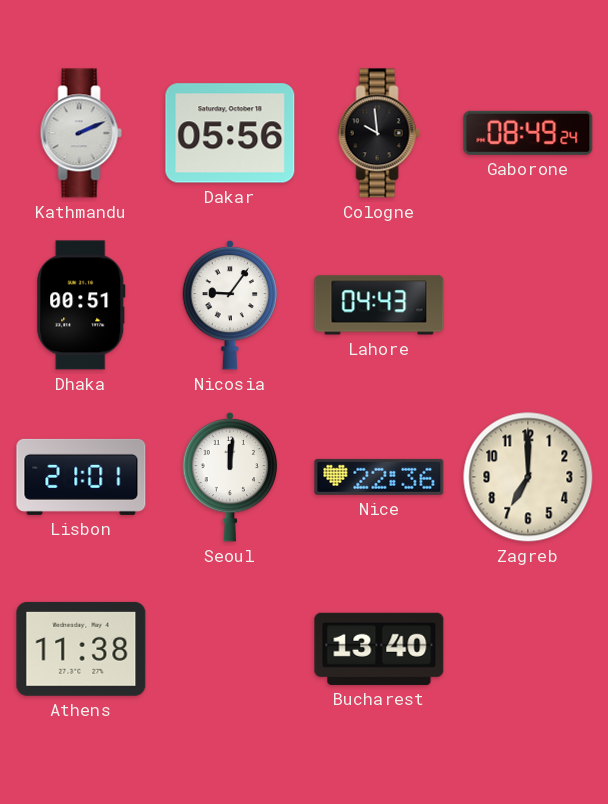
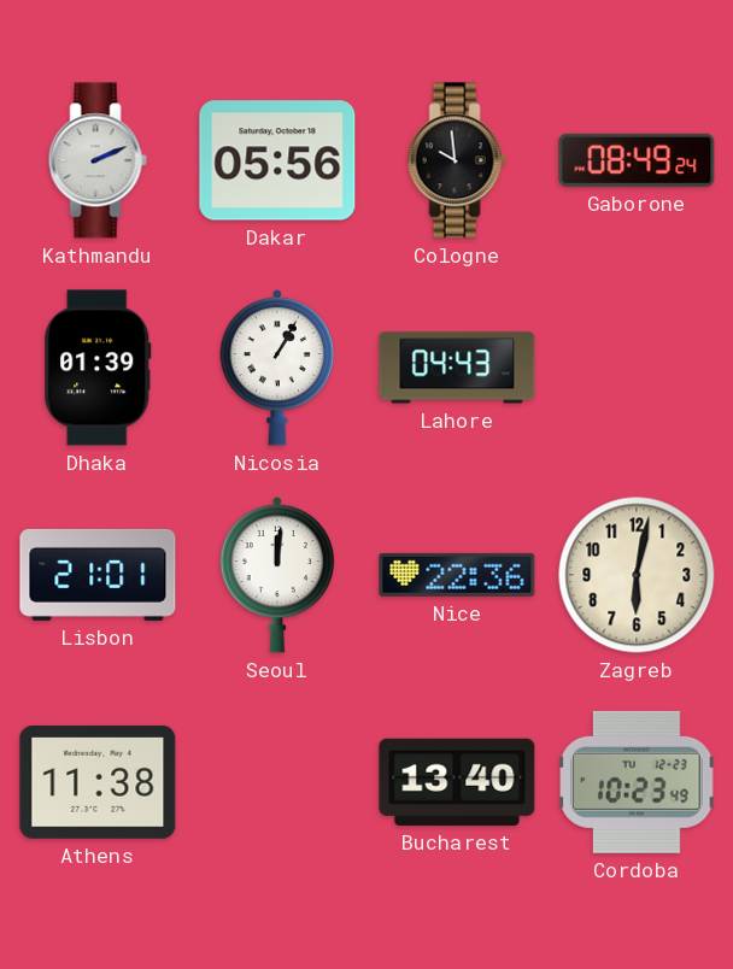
Dhaka: 00:51 -> 01:39 (98, 368)
Nicosia: 9:06 -> 1:05 (277, 368)
Zagreb: 7:00 -> 6:02 (637, 575)
Cordoba: none -> 10:23 (637, 782)
